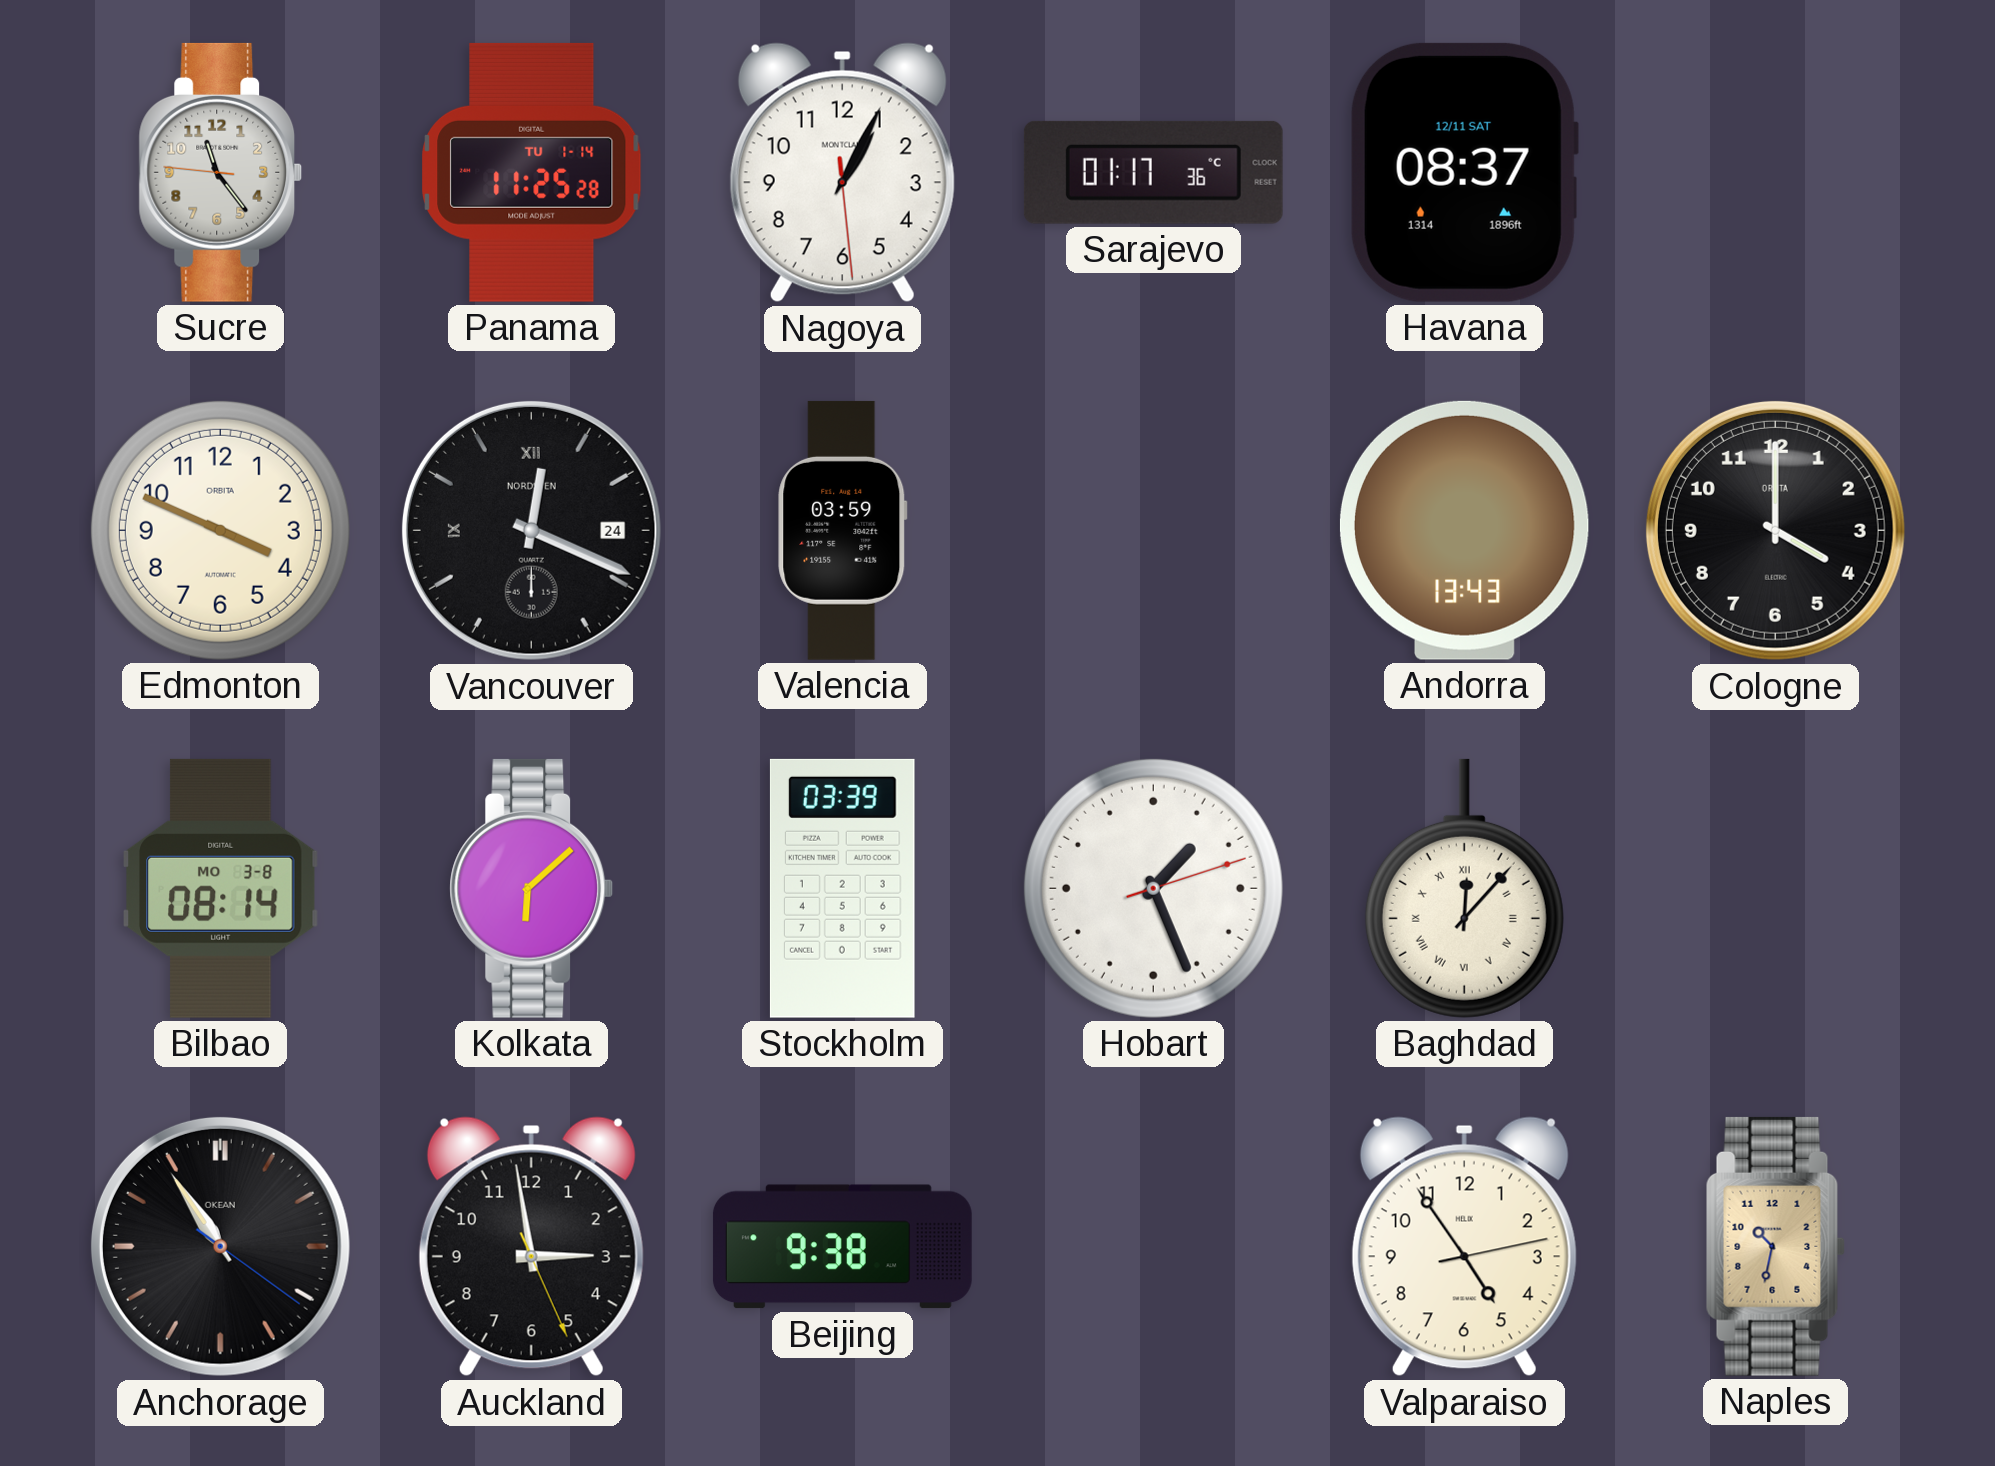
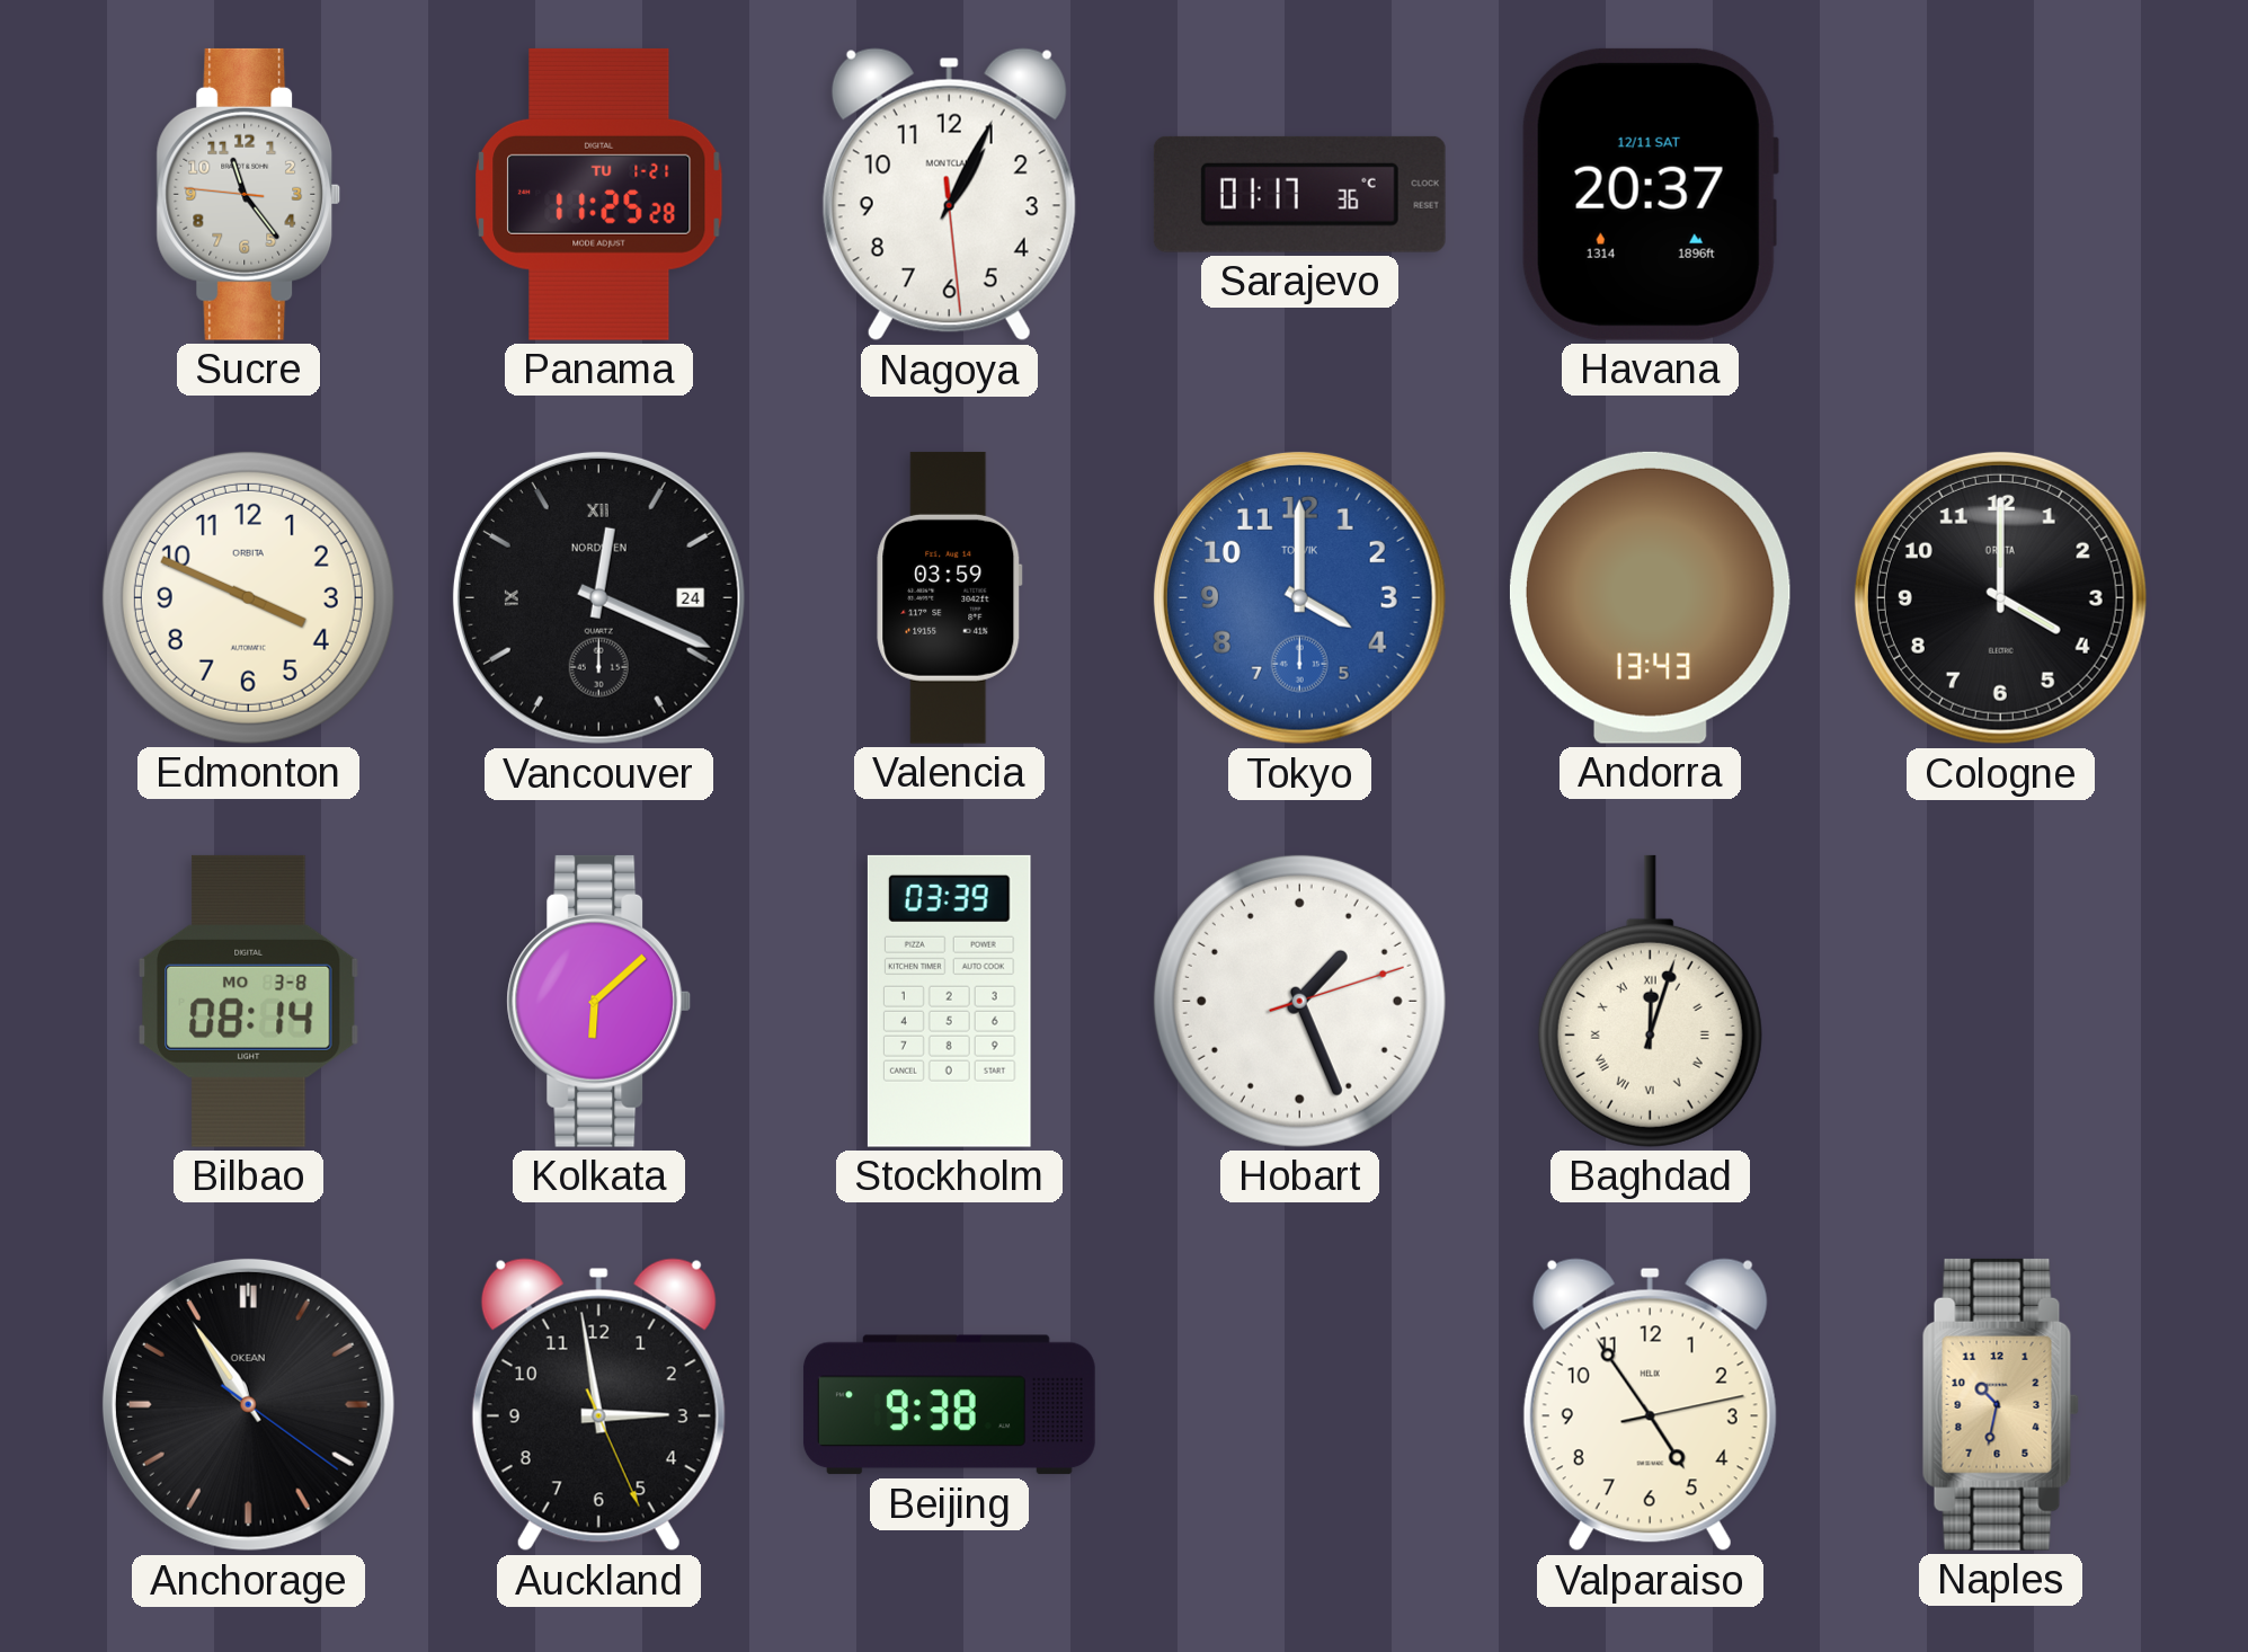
Panama date: TU 1-14 -> TU 1-21 (599, 194)
Havana: 08:37 -> 20:37 (1650, 194)
Tokyo: none -> 4:00 (1299, 597)
Baghdad: 12:07 -> 12:03 (1650, 1001)
